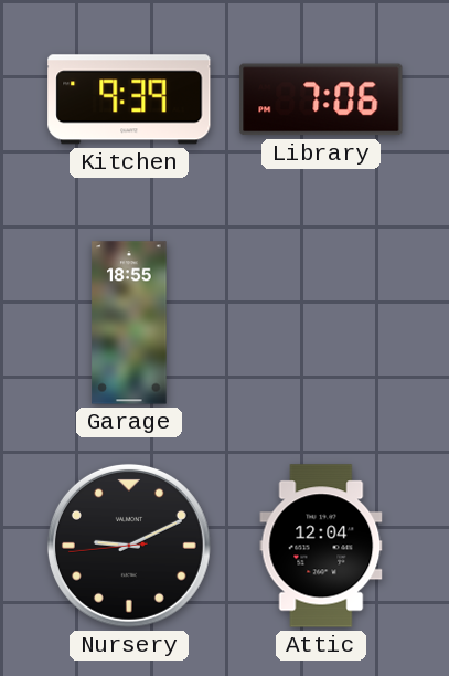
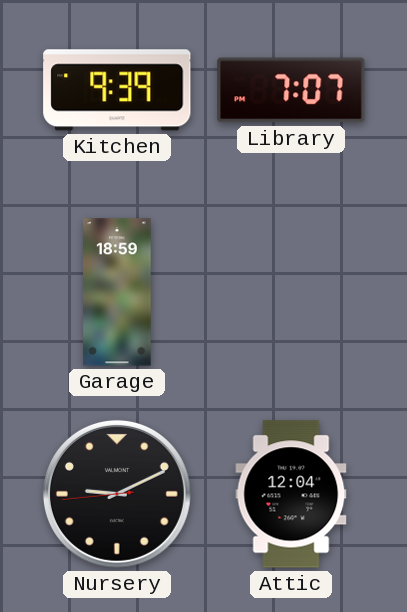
Library: 7:06 -> 7:07 (291, 90)
Garage: 18:55 -> 18:59 (117, 292)
